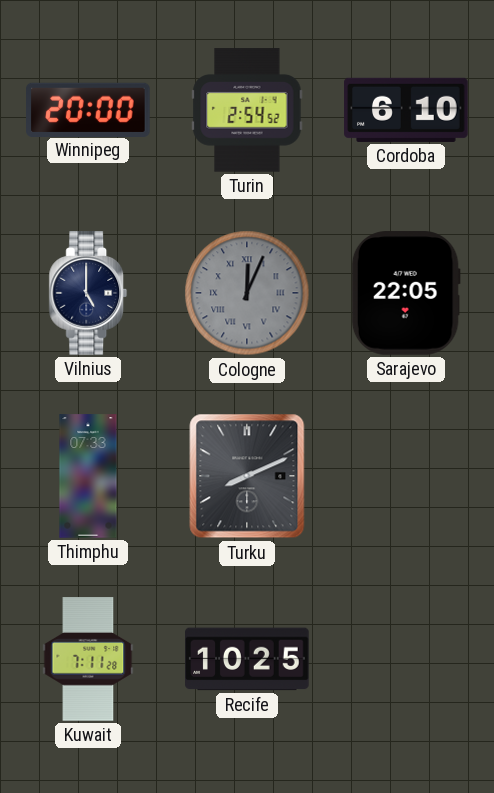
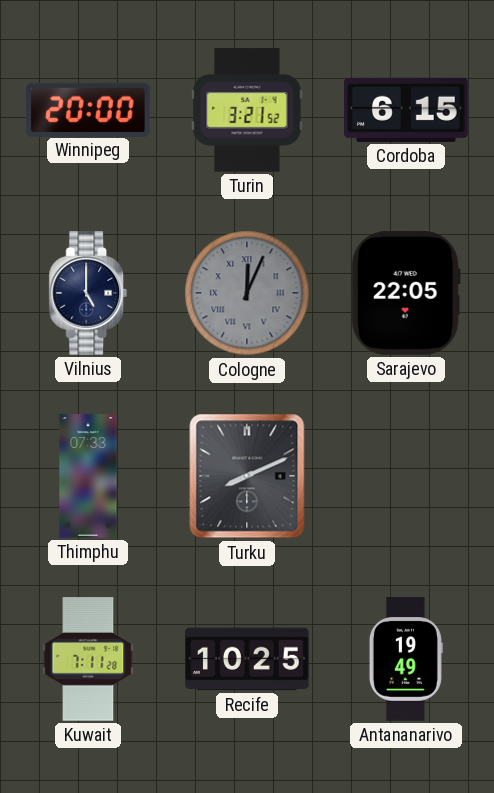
Turin: 2:54 -> 3:21 (247, 110)
Cordoba: 6:10 -> 6:15 (406, 110)
Antananarivo: none -> 19:49 (406, 659)
